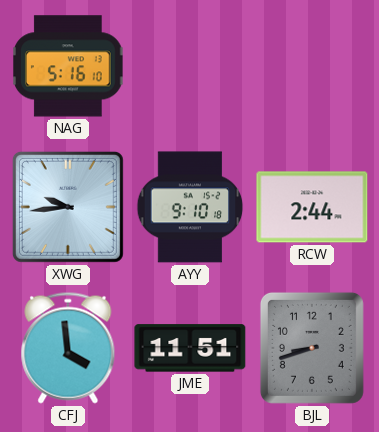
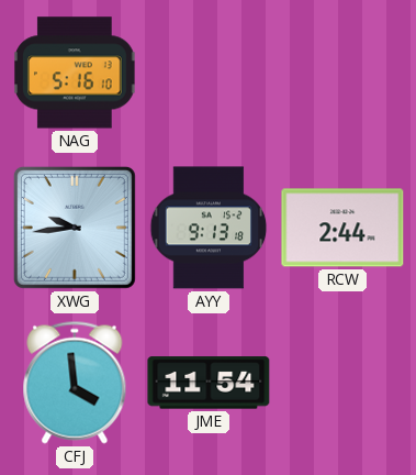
AYY: 9:10 -> 9:13 (209, 228)
JME: 11:51 -> 11:54 (209, 383)
BJL: 8:42 -> none (312, 348)
